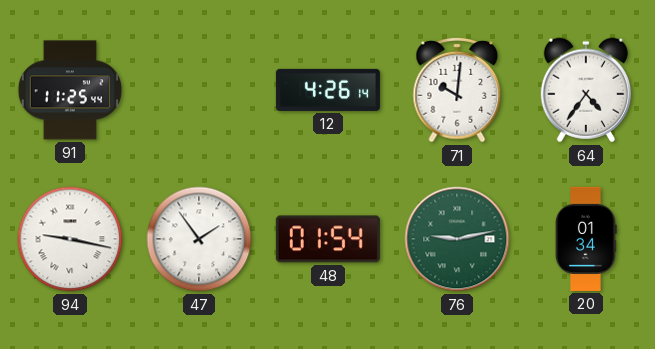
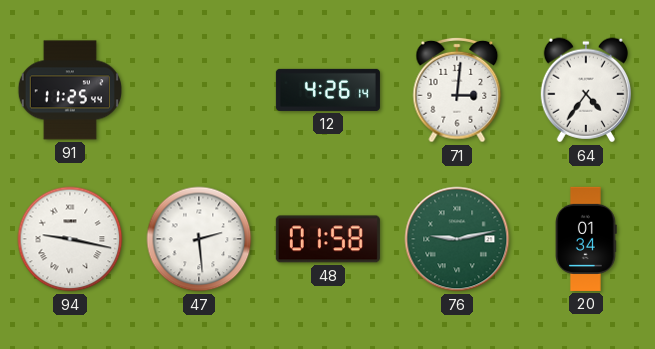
71: 10:01 -> 3:01 (457, 90)
47: 1:54 -> 2:29 (199, 239)
48: 01:54 -> 01:58 (328, 239)
